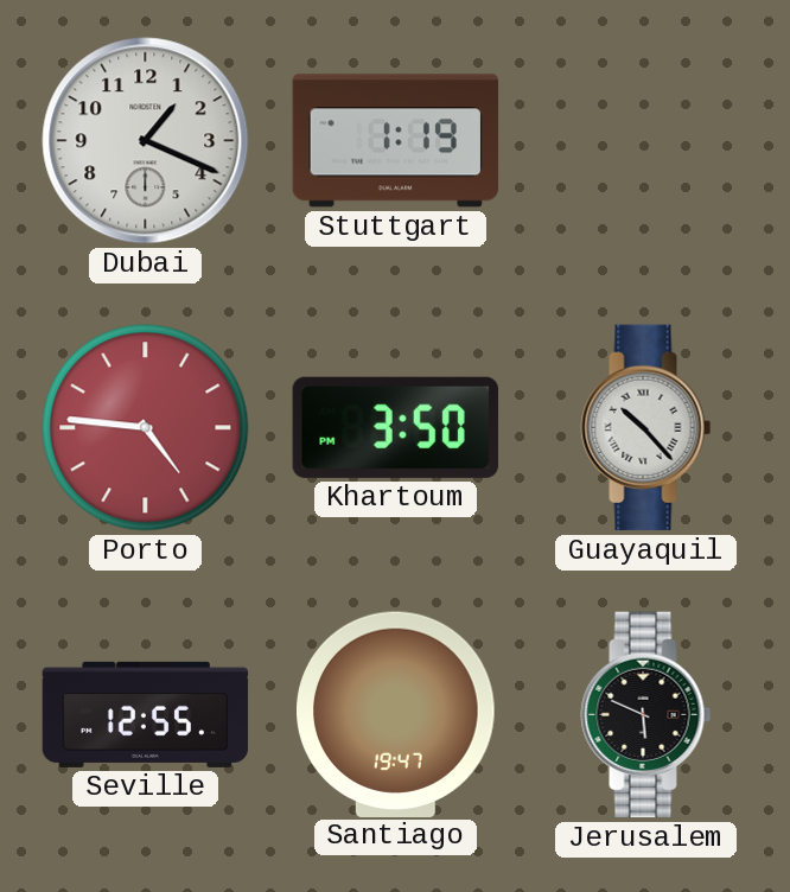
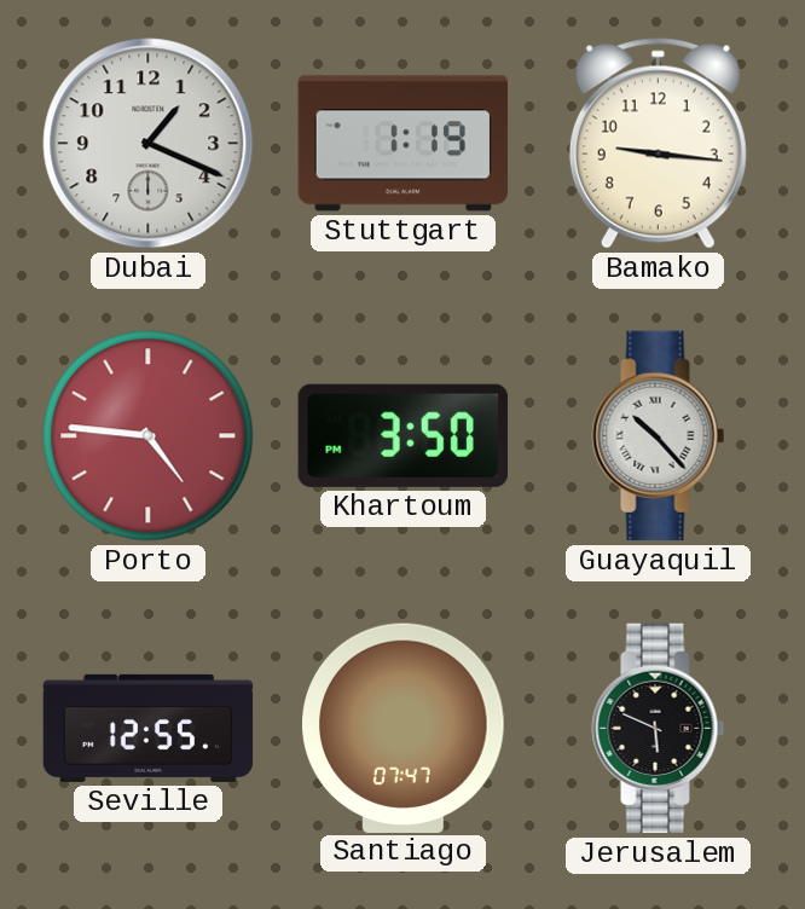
Bamako: none -> 9:16 (658, 144)
Santiago: 19:47 -> 07:47 (404, 728)
